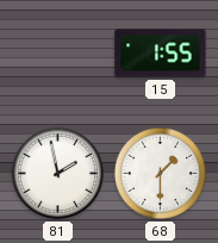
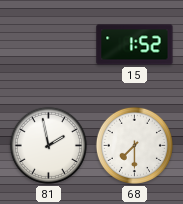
15: 1:55 -> 1:52 (135, 45)
68: 1:30 -> 7:30 (134, 145)
